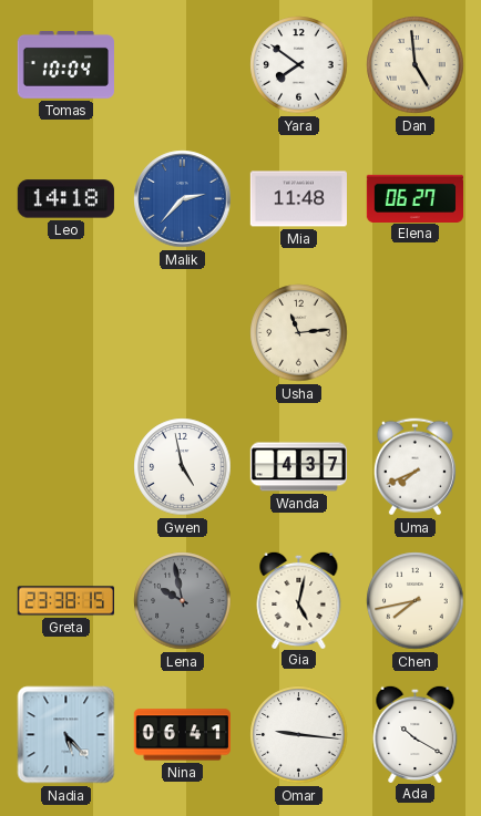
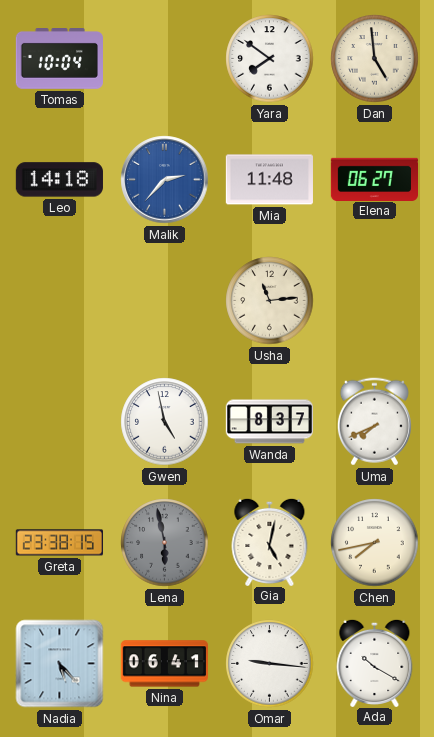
Wanda: 4:37 -> 8:37 (269, 422)
Lena: 9:58 -> 5:58 (165, 543)
